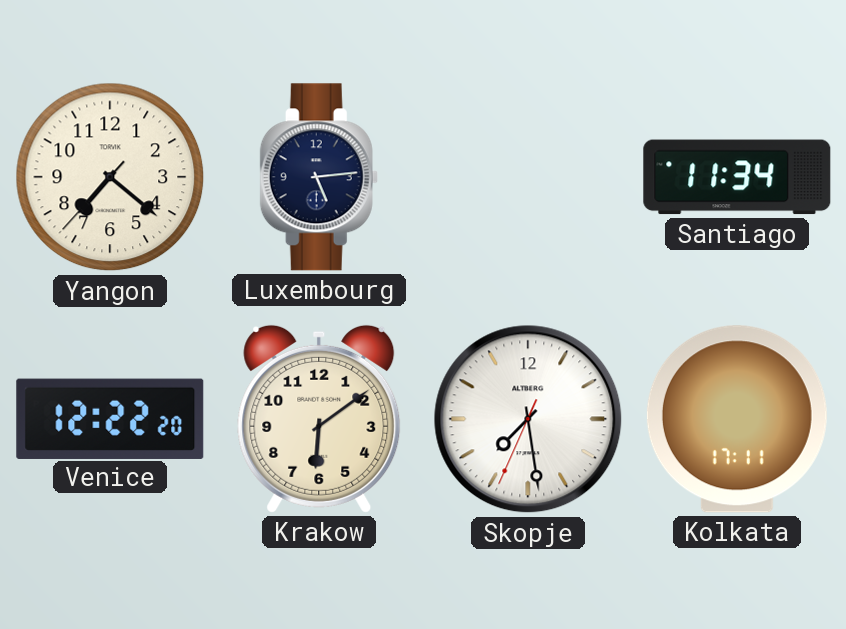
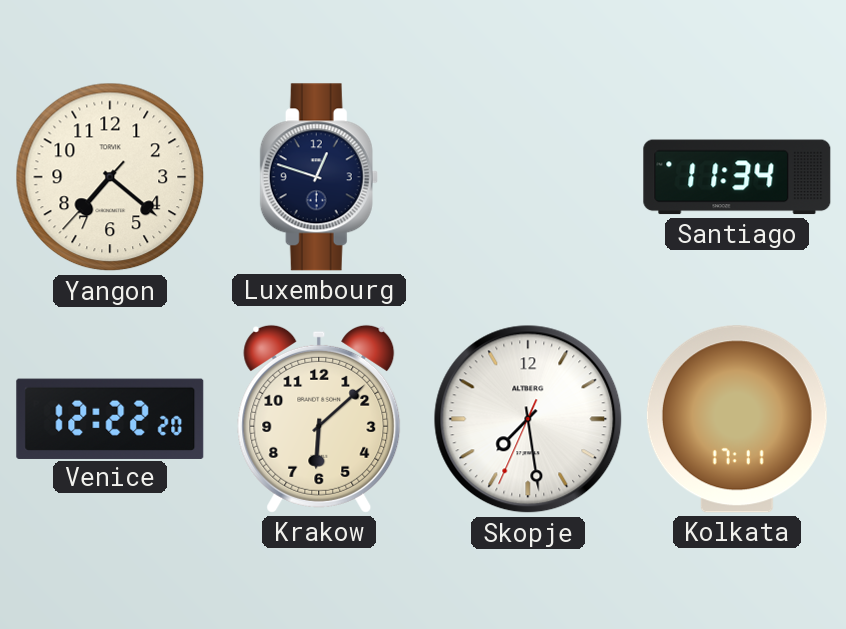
Luxembourg: 5:14 -> 12:48 (319, 177)
Krakow: 6:09 -> 6:08 (319, 419)
